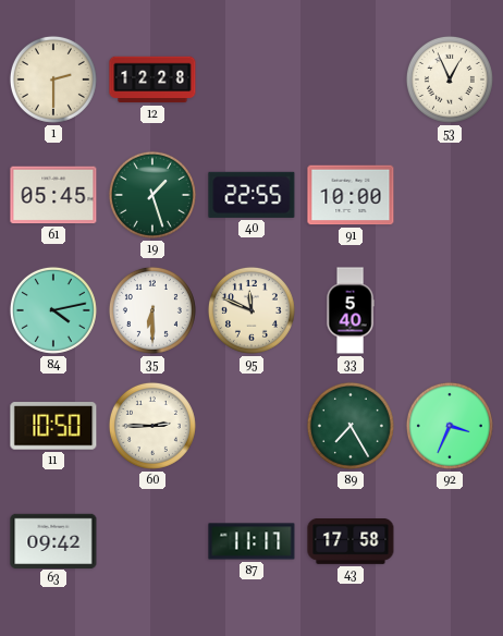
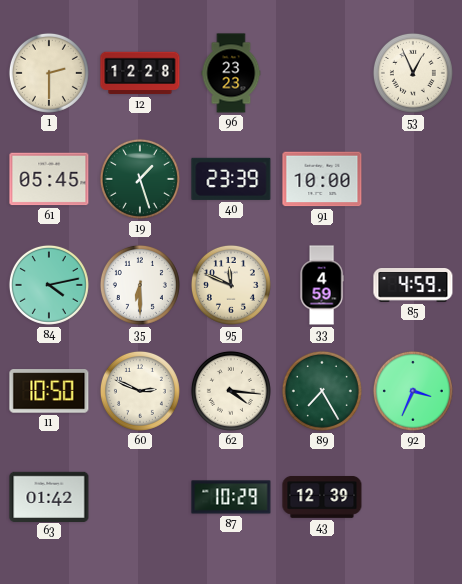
96: none -> 23:23 (231, 73)
40: 22:55 -> 23:39 (231, 179)
33: 5:40 -> 4:59 (322, 285)
85: none -> 4:59 (413, 286)
60: 2:45 -> 2:49 (140, 391)
62: none -> 4:16 (231, 391)
63: 09:42 -> 01:42 (49, 496)
87: 11:17 -> 10:29 (231, 497)
43: 17:58 -> 12:39 (322, 498)
